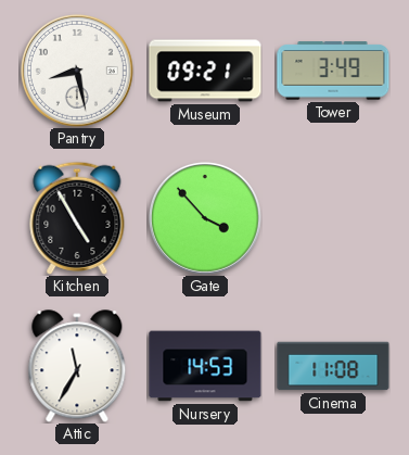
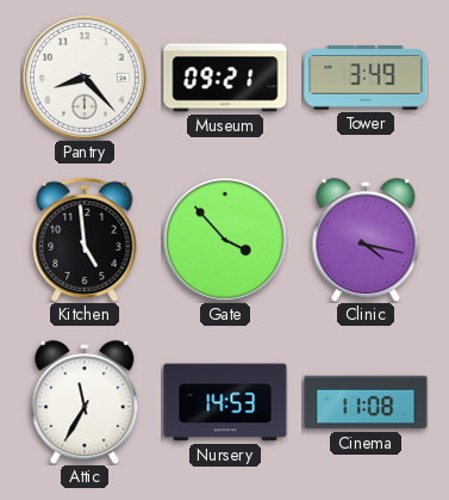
Pantry: 8:28 -> 8:23 (85, 78)
Kitchen: 4:55 -> 4:59 (85, 240)
Clinic: none -> 4:17 (366, 240)
